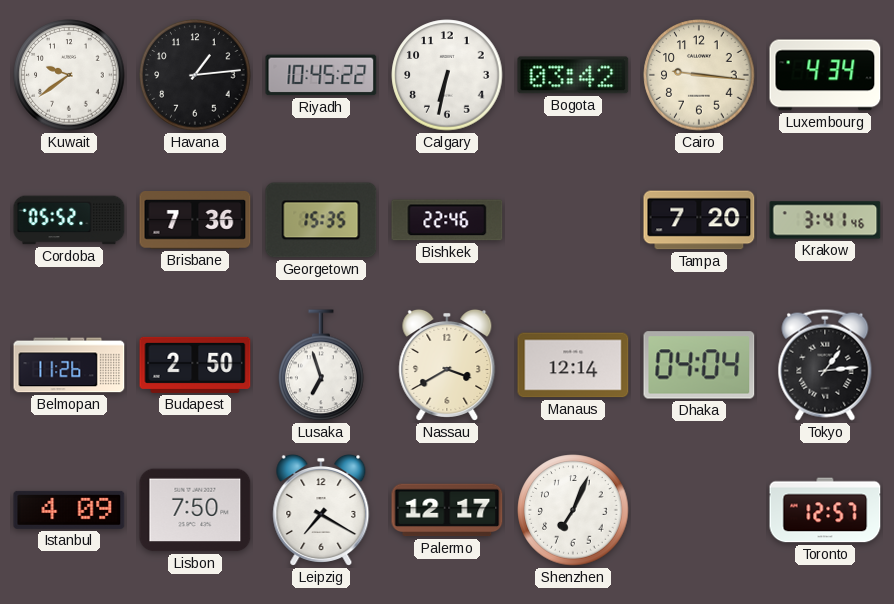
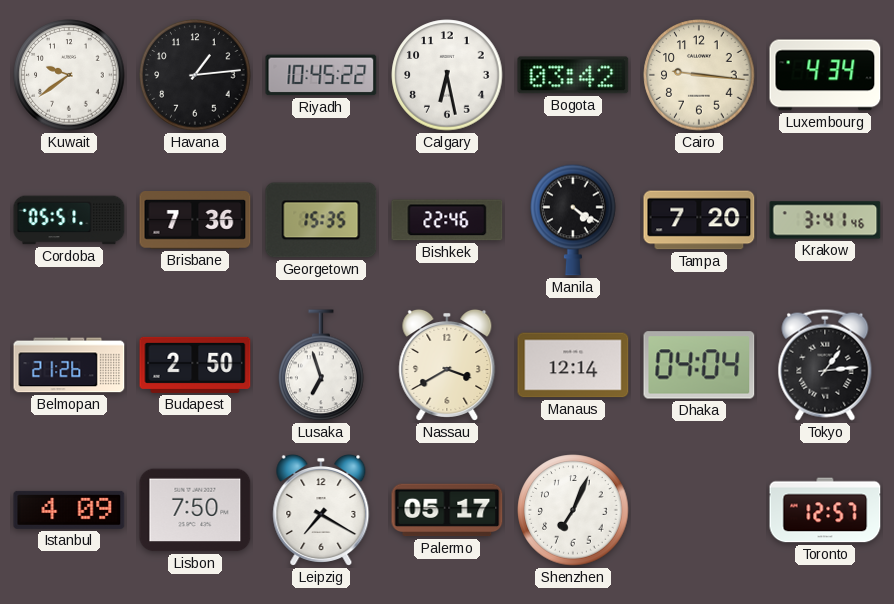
Calgary: 6:32 -> 6:28 (447, 75)
Cordoba: 05:52 -> 05:51 (69, 220)
Manila: none -> 4:21 (573, 220)
Belmopan: 11:26 -> 21:26 (69, 365)
Palermo: 12:17 -> 05:17 (447, 510)
